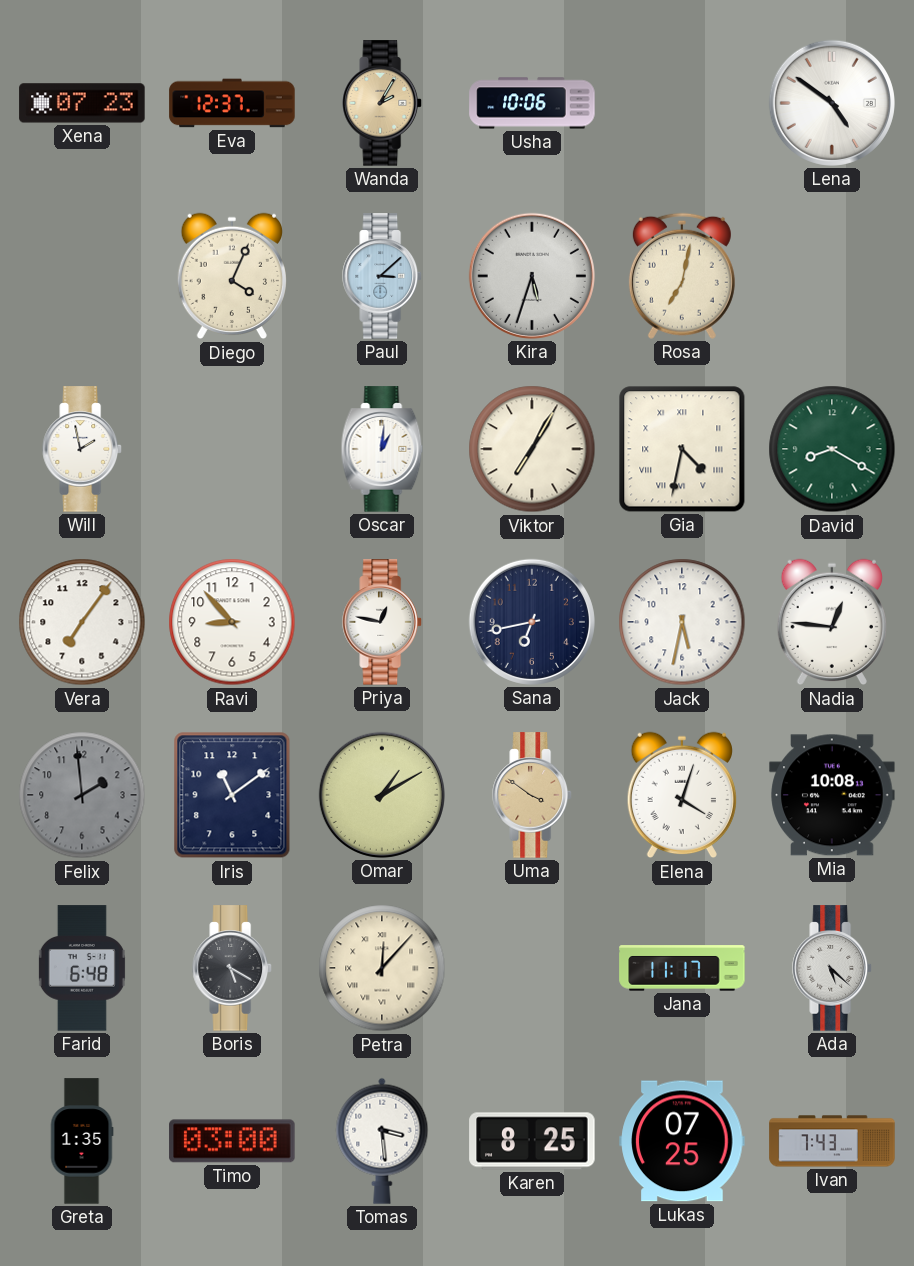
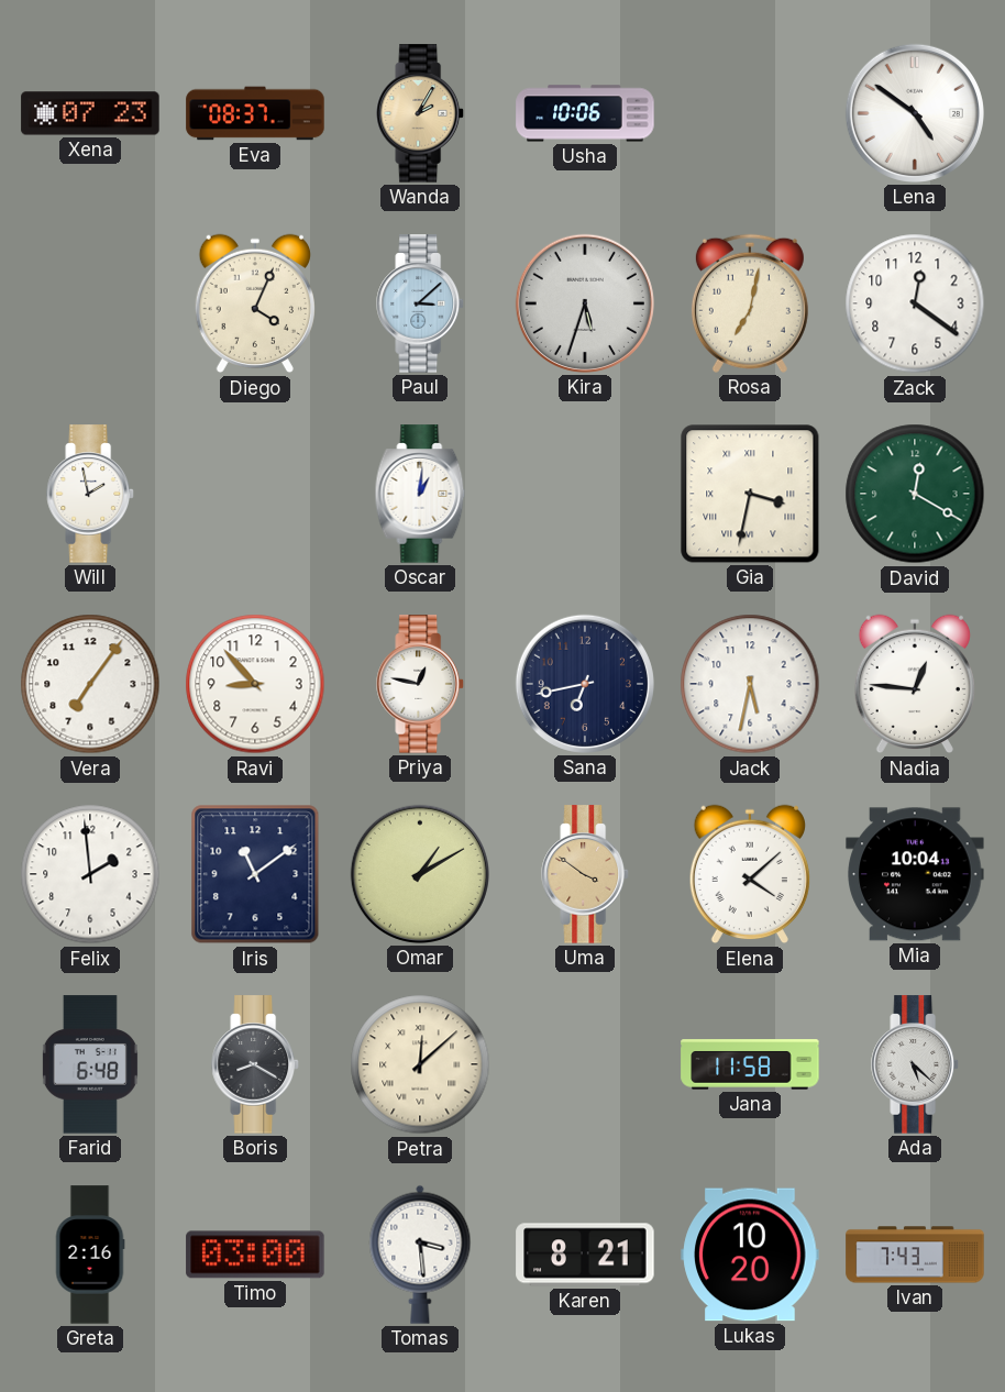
Eva: 12:37 -> 08:37 (255, 113)
Zack: none -> 12:21 (915, 303)
Viktor: 7:05 -> none (532, 449)
Gia: 4:32 -> 3:32 (750, 494)
David: 8:20 -> 12:20 (915, 494)
Felix dial: grey -> white (90, 874)
Elena: 4:03 -> 4:08 (750, 874)
Mia: 10:08 -> 10:04 (915, 874)
Boris: 5:20 -> 8:20 (255, 1064)
Petra: 12:07 -> 12:08 (420, 1064)
Jana: 11:17 -> 11:58 (750, 1064)
Greta: 1:35 -> 2:16 (90, 1255)
Karen: 8:25 -> 8:21 (585, 1255)
Lukas: 07:25 -> 10:20 (750, 1255)
